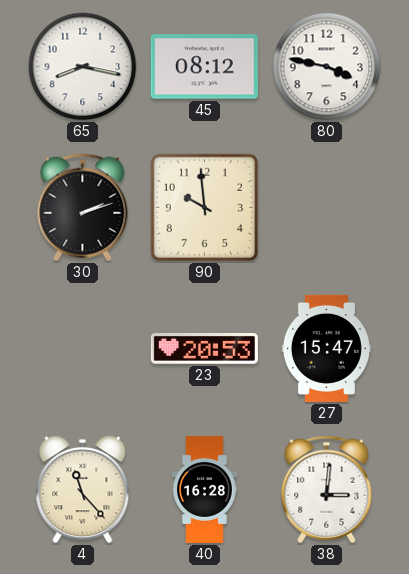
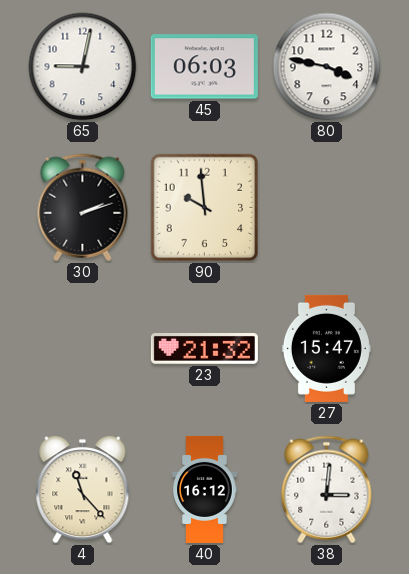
65: 8:17 -> 9:02 (83, 67)
45: 08:12 -> 06:03 (204, 67)
23: 20:53 -> 21:32 (204, 349)
40: 16:28 -> 16:12 (205, 489)
